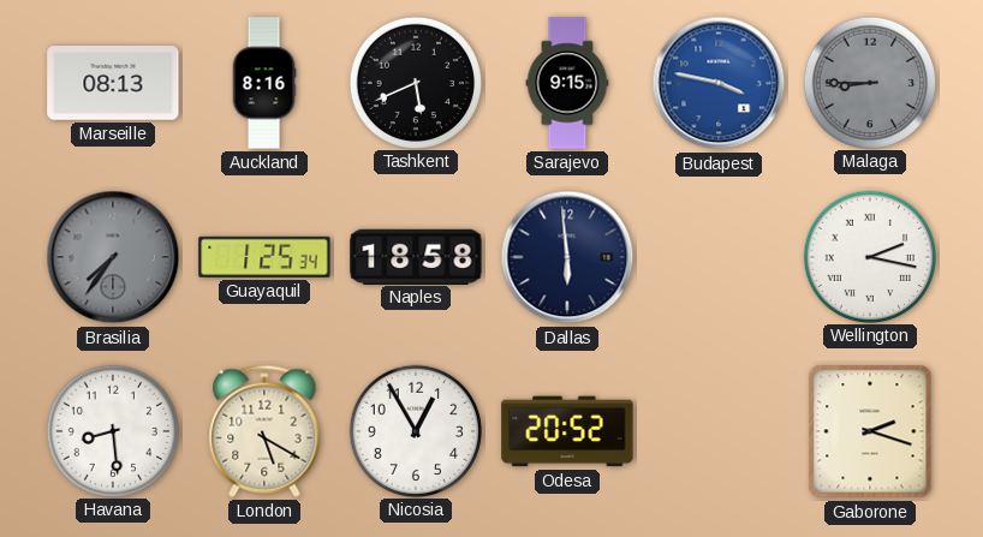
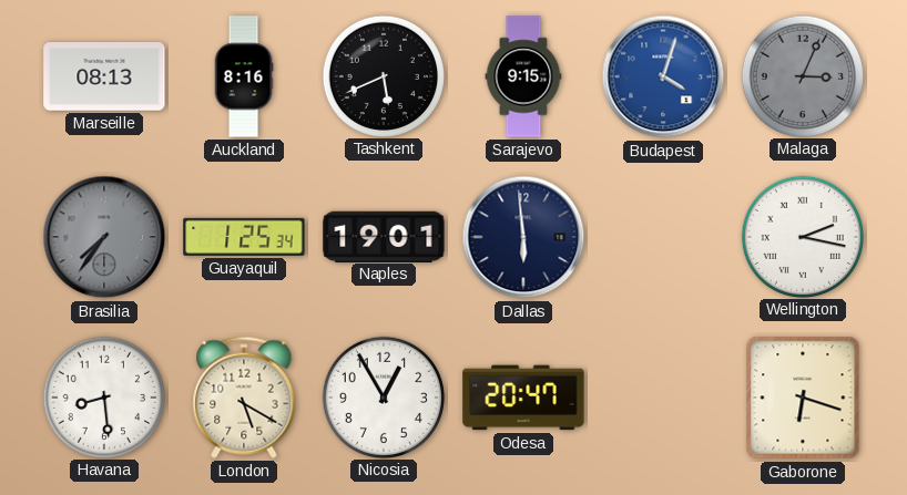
Budapest: 3:47 -> 4:03 (663, 76)
Malaga: 8:45 -> 3:04 (802, 75)
Naples: 18:58 -> 19:01 (384, 236)
Odesa: 20:52 -> 20:47 (523, 398)
Gaborone: 2:18 -> 6:18 (803, 398)
